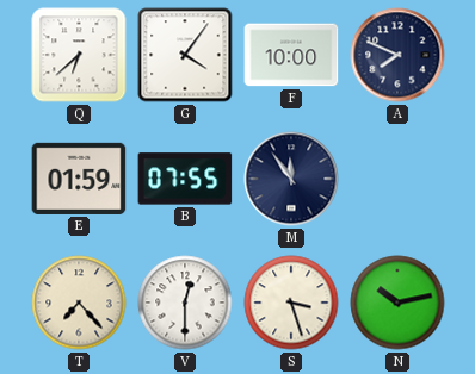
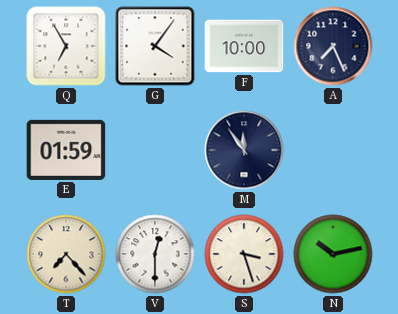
Q: 6:38 -> 6:55 (66, 46)
A: 7:49 -> 7:26 (333, 46)
B: 07:55 -> none (185, 179)
